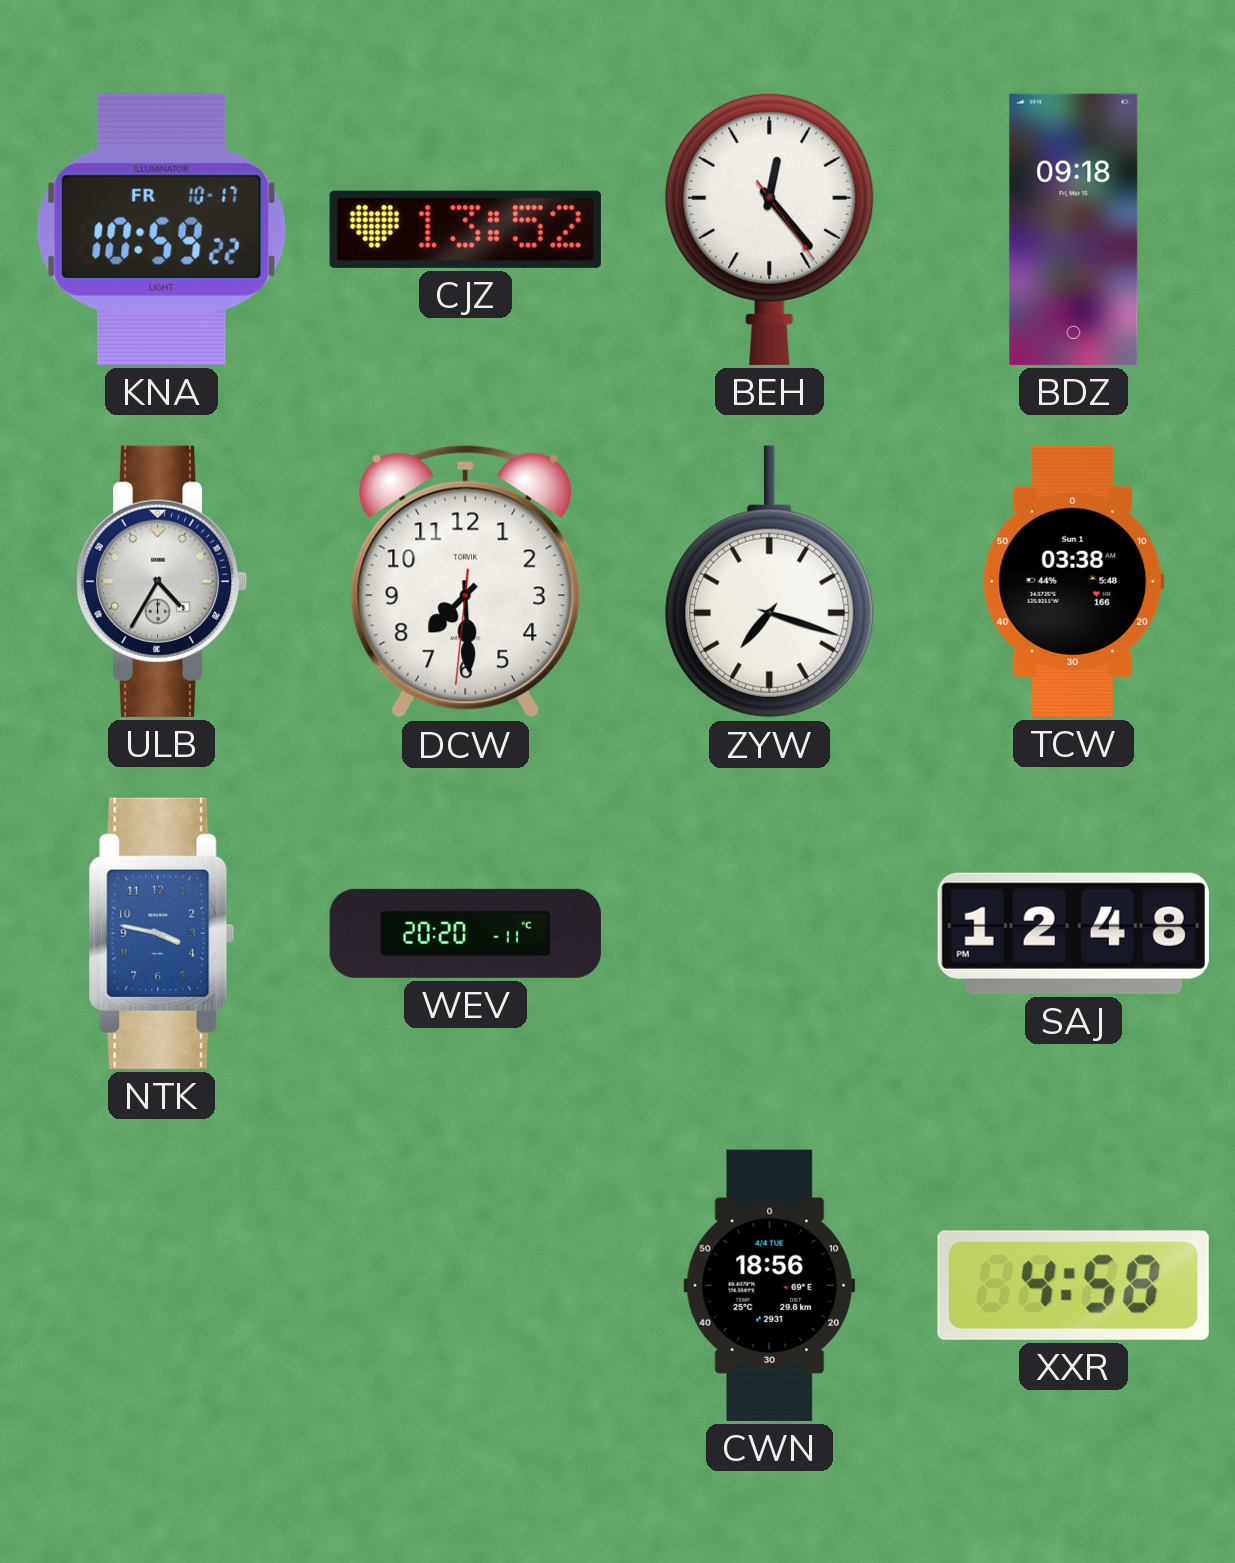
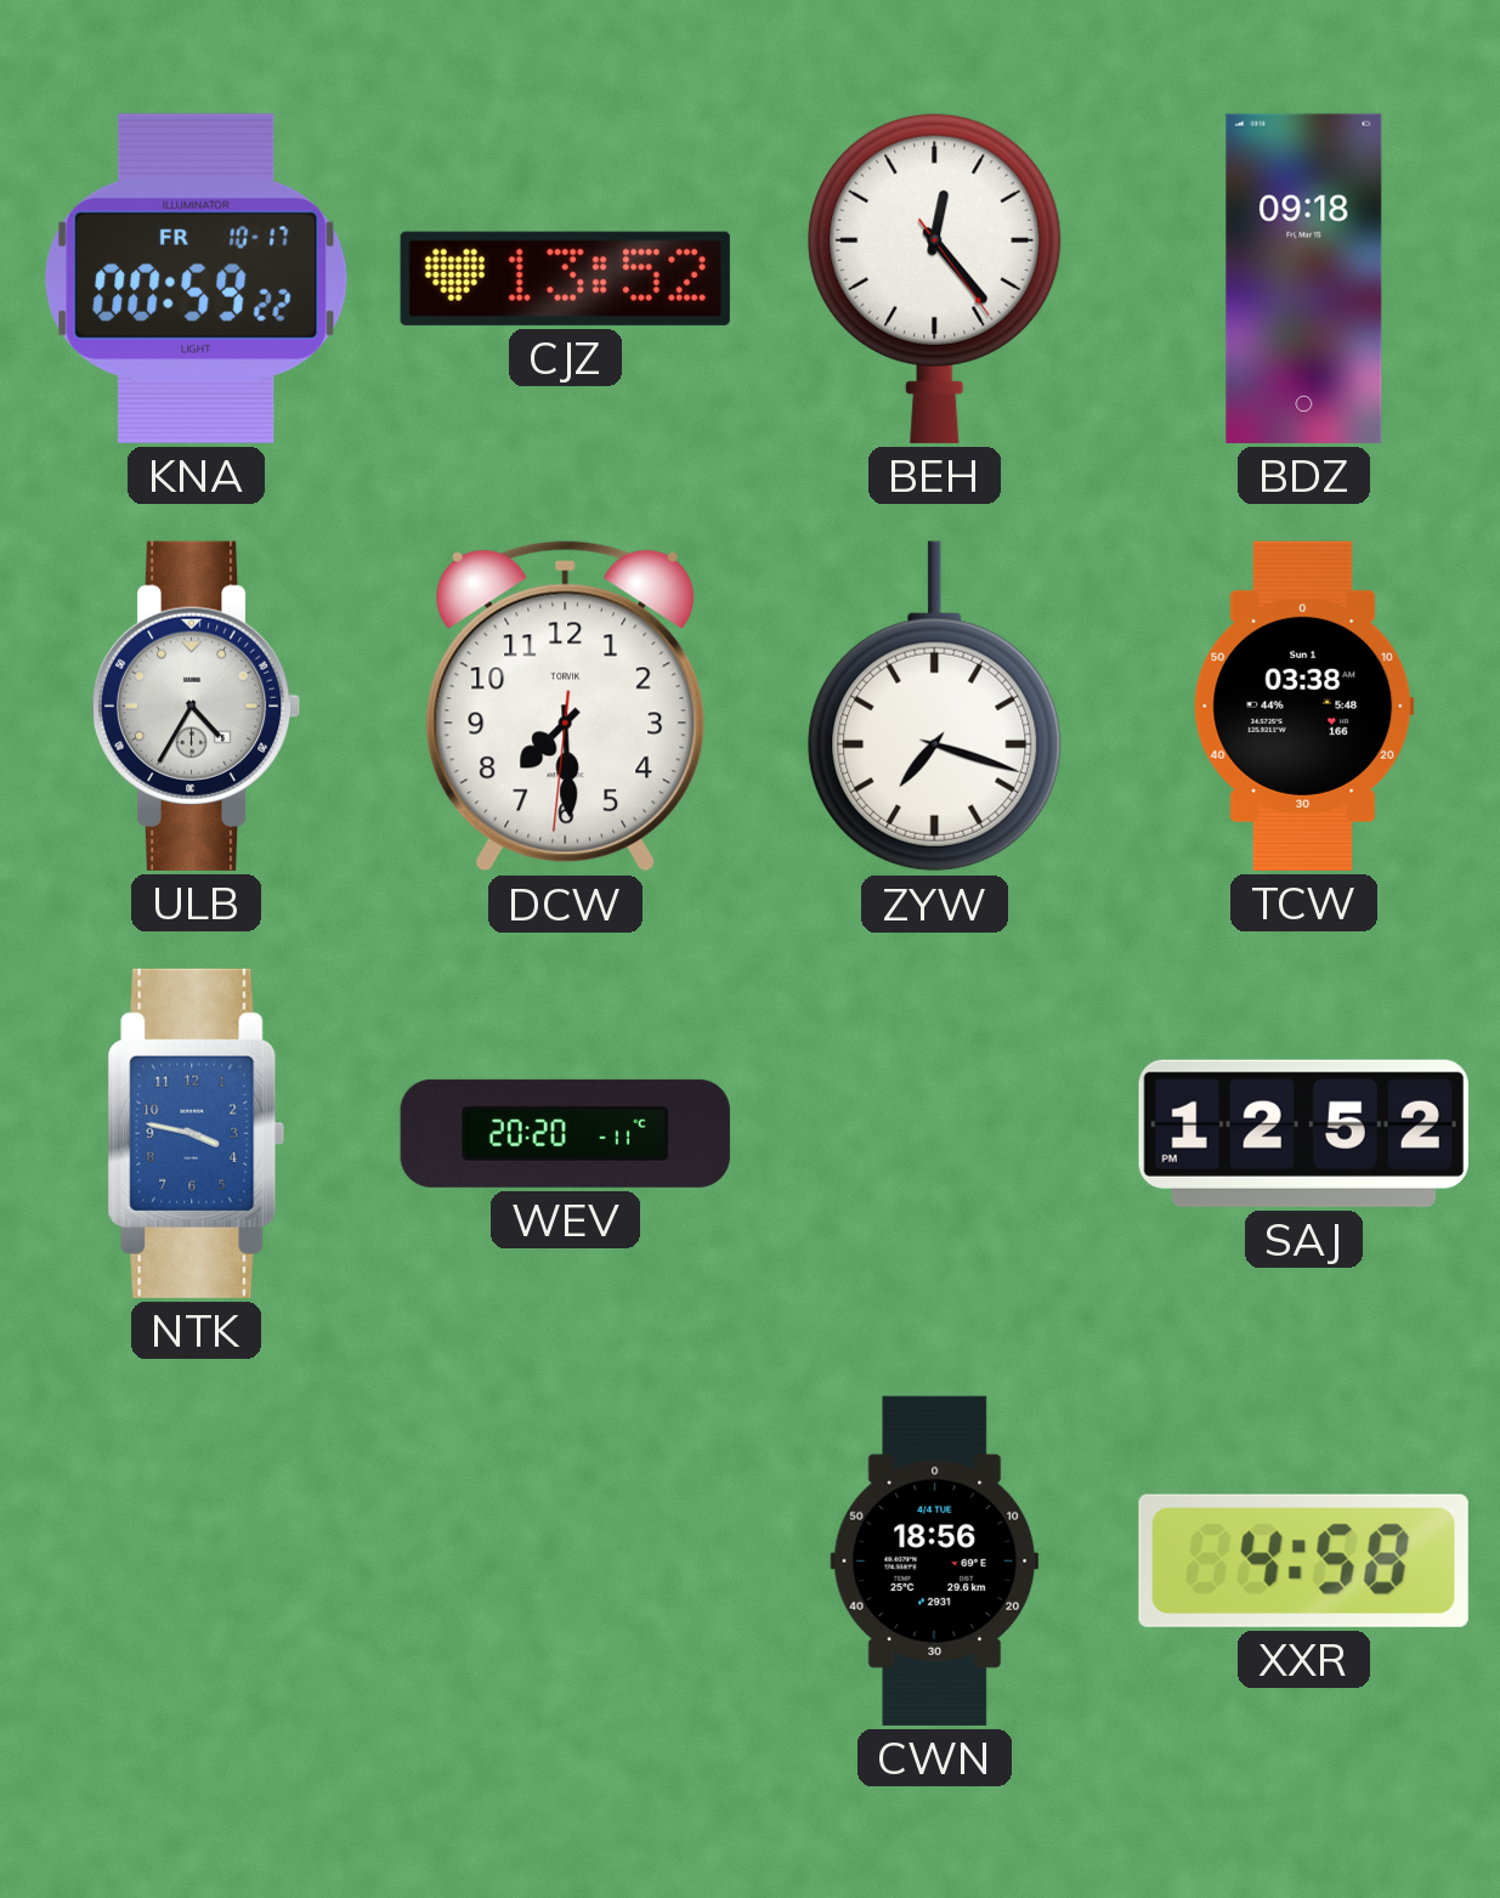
KNA: 10:59 -> 00:59 (197, 278)
SAJ: 12:48 -> 12:52 (1303, 1133)
